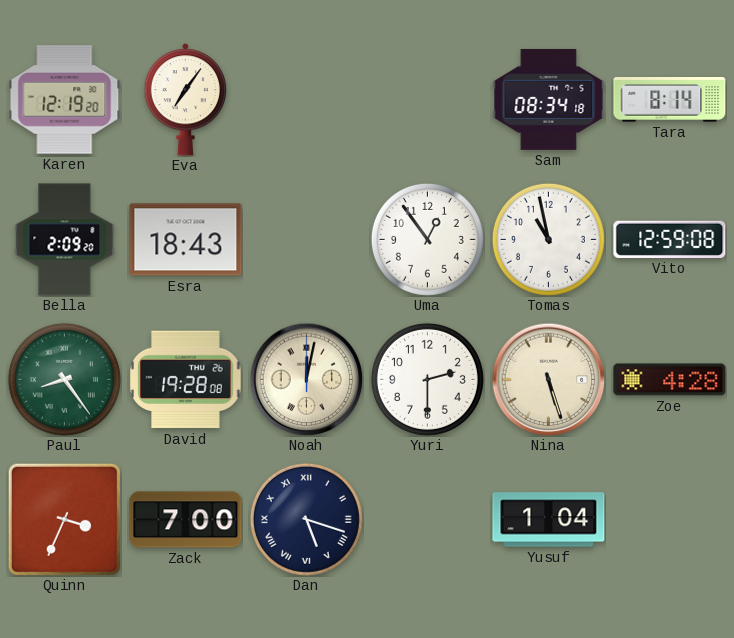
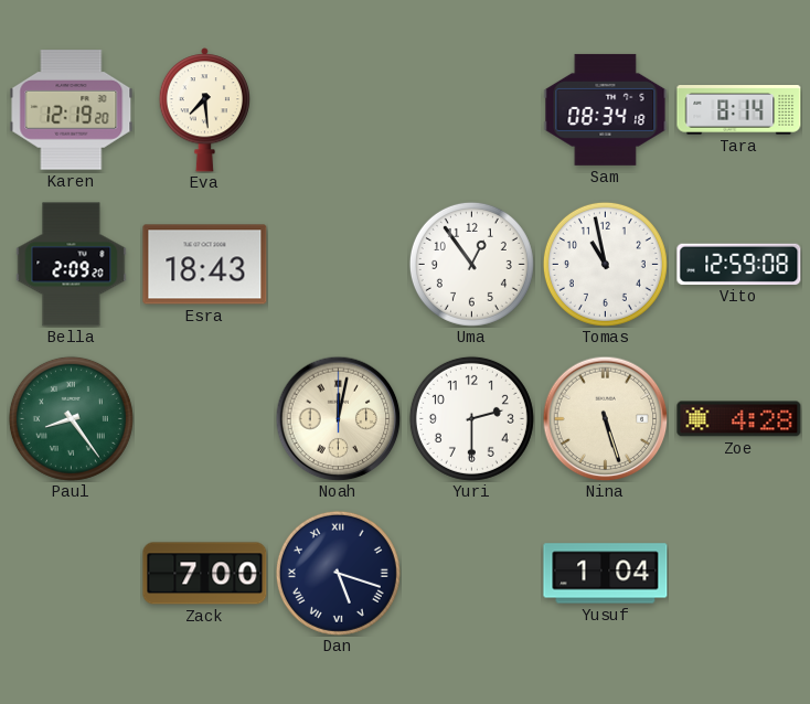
Eva: 7:06 -> 7:29 (204, 110)
David: 19:28 -> none (186, 380)
Quinn: 3:34 -> none (64, 519)
